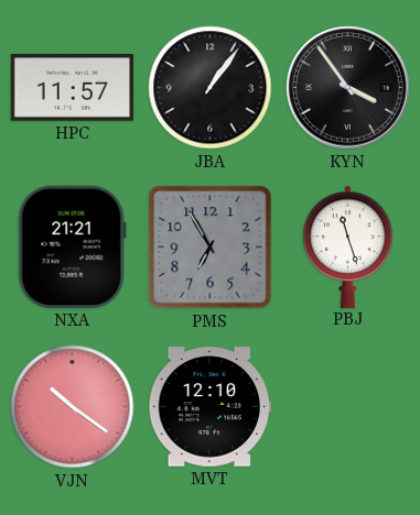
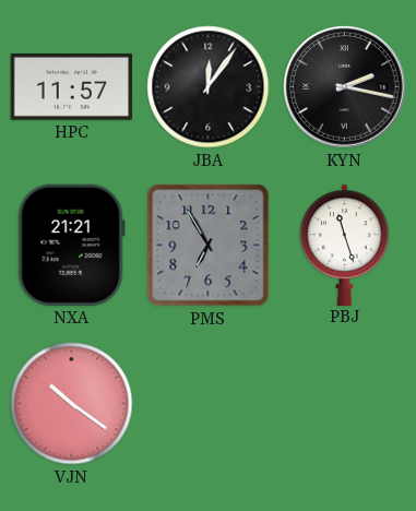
JBA: 1:06 -> 12:06 (209, 87)
KYN: 3:54 -> 2:17 (345, 87)
MVT: 12:10 -> none (209, 407)
